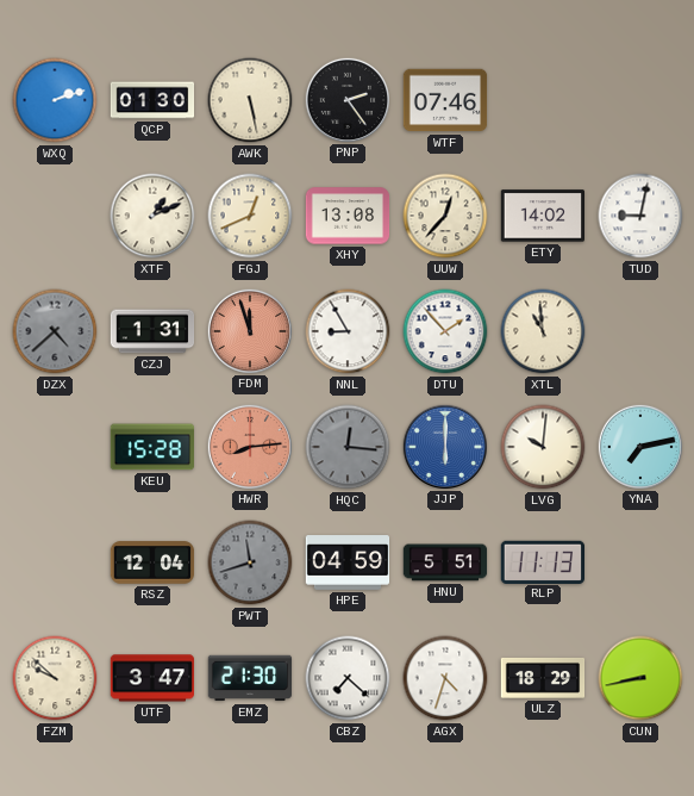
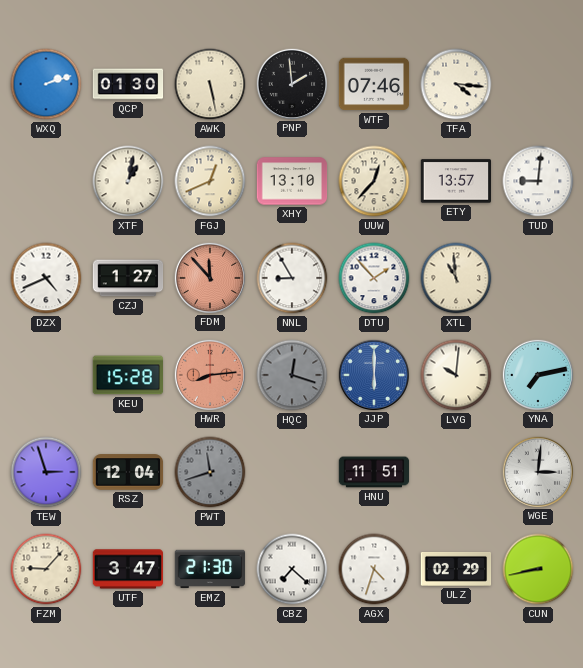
PNP: 2:24 -> 1:59 (291, 83)
TFA: none -> 4:16 (456, 84)
XTF: 1:11 -> 1:02 (128, 181)
XHY: 13:08 -> 13:10 (292, 181)
ETY: 14:02 -> 13:57 (455, 181)
TUD: 9:02 -> 9:01 (538, 181)
DZX: 4:38 -> 4:41 (46, 278)
DZX dial: grey -> white (46, 278)
CZJ: 1:31 -> 1:27 (128, 278)
FDM: 11:57 -> 11:53 (209, 277)
HQC: 12:16 -> 12:18 (292, 375)
TEW: none -> 2:57 (46, 472)
HPE: 04:59 -> none (348, 562)
HNU: 5:51 -> 11:51 (374, 472)
RLP: 11:13 -> none (542, 561)
WGE: none -> 3:01 (537, 471)
FZM: 9:52 -> 9:07 (46, 569)
ULZ: 18:29 -> 02:29 (456, 569)
